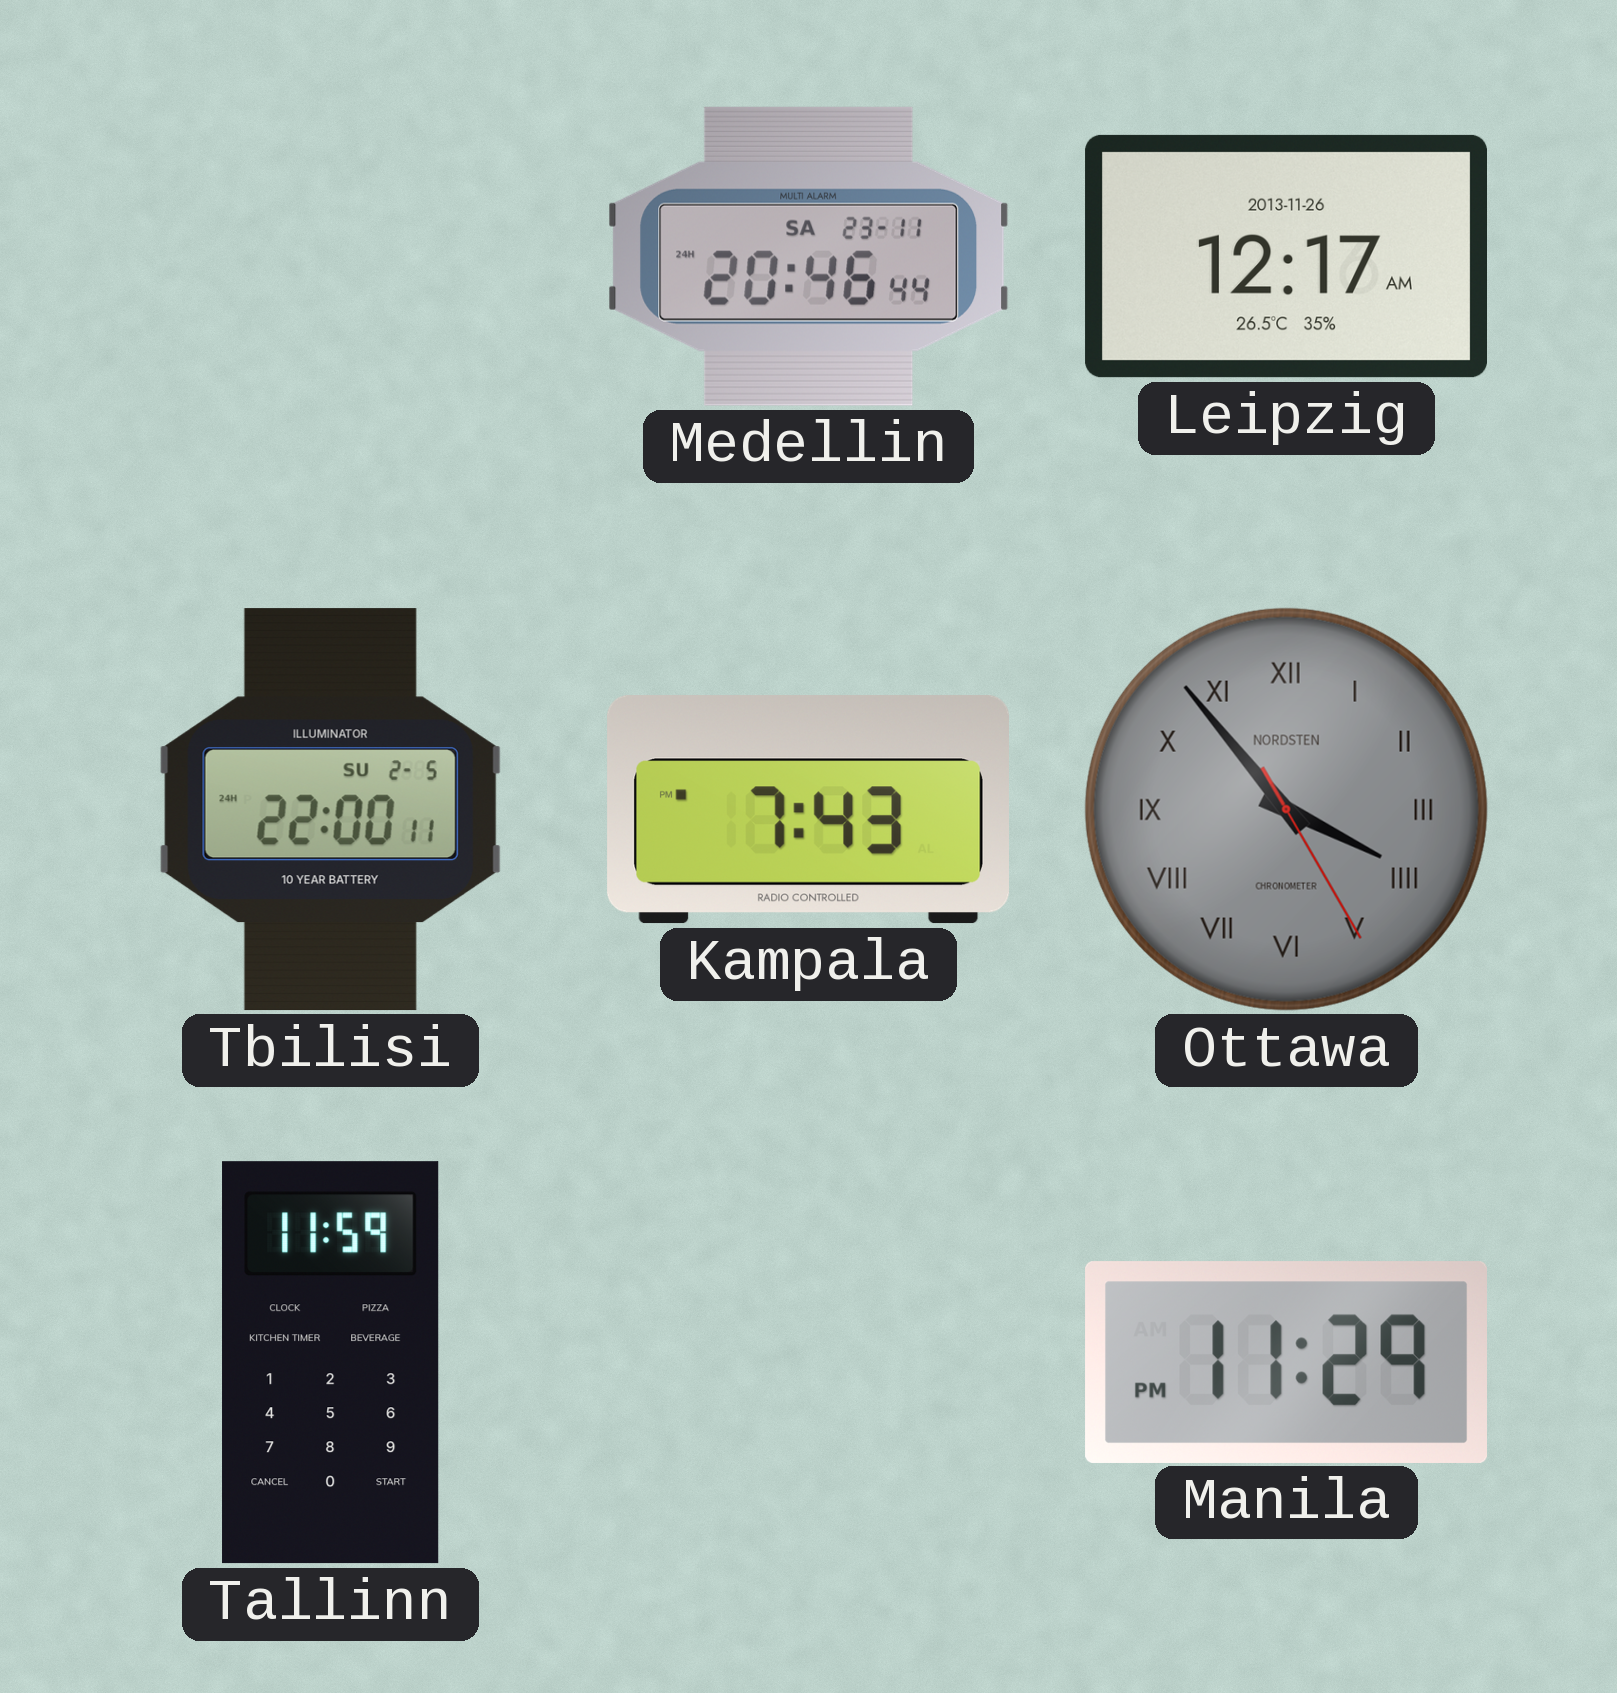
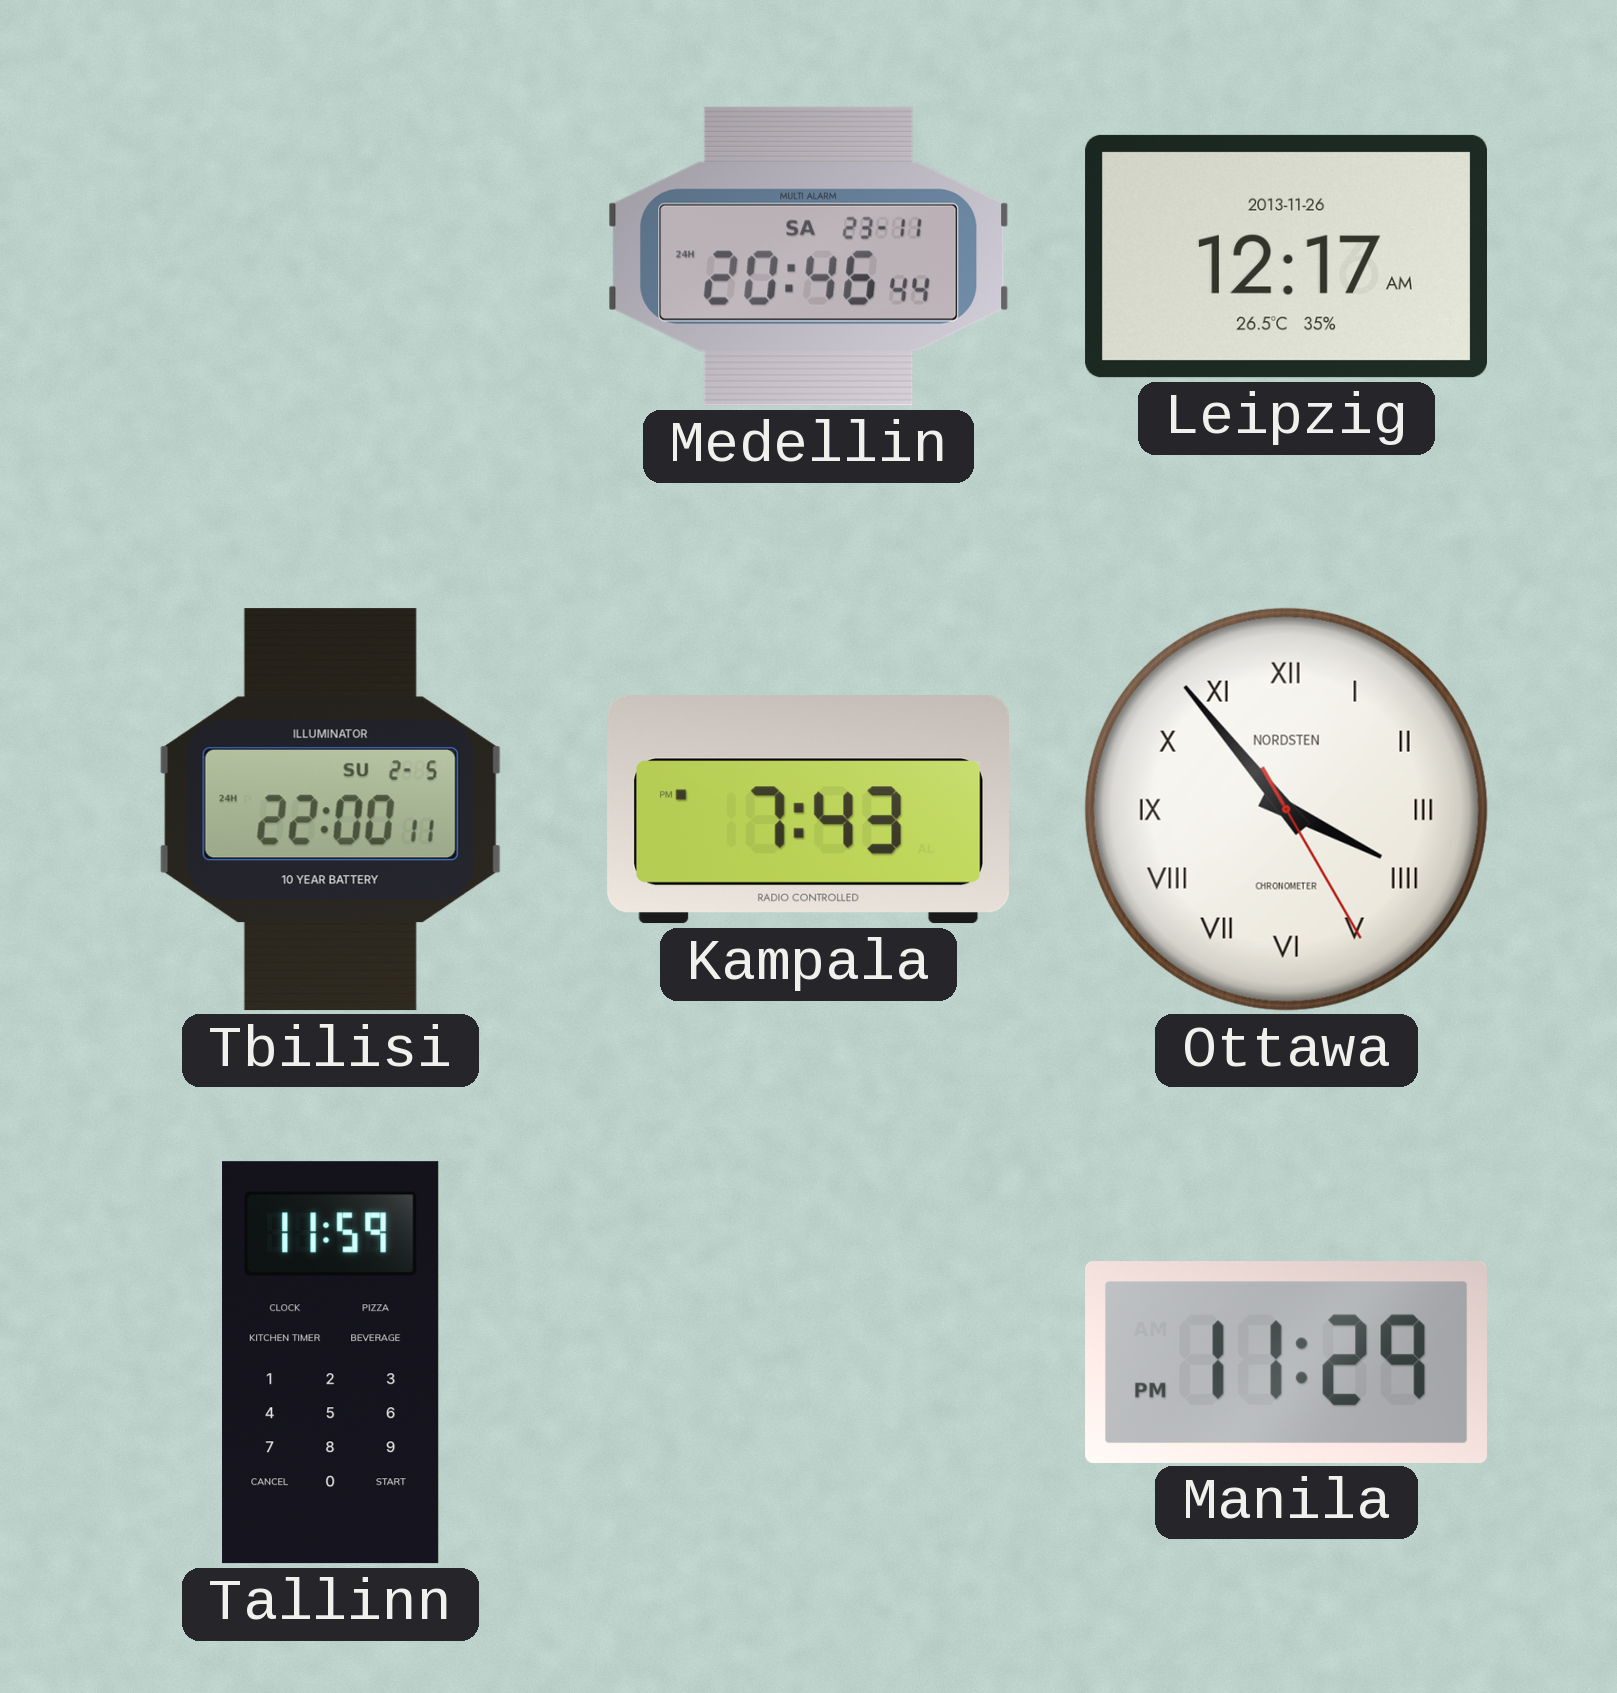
Ottawa dial: grey -> white (1286, 809)
